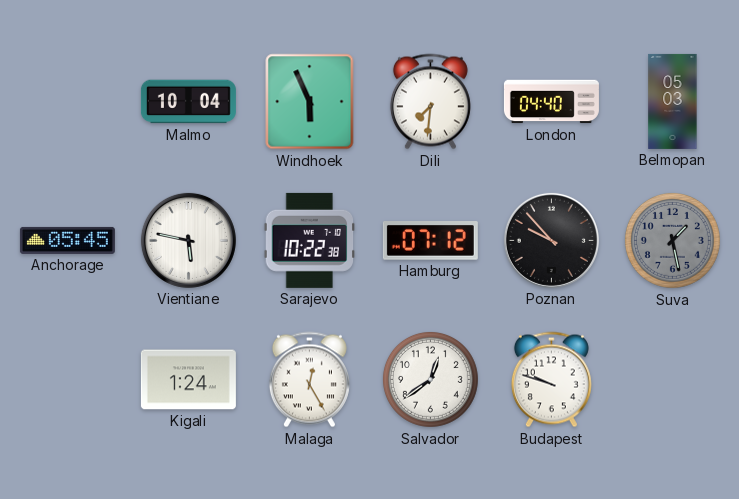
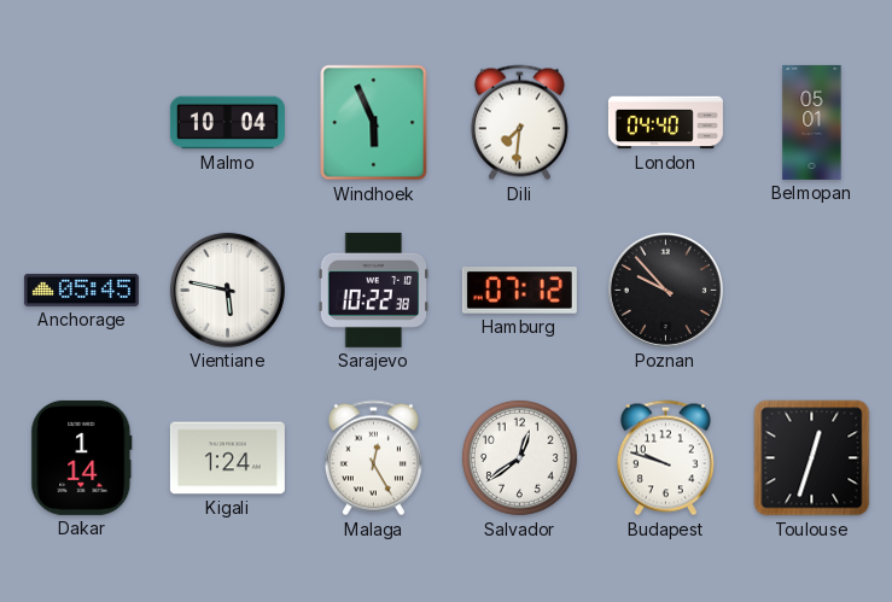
Belmopan: 05:03 -> 05:01 (812, 122)
Suva: 1:28 -> none (672, 240)
Dakar: none -> 1:14 (82, 457)
Toulouse: none -> 12:33 (812, 458)
